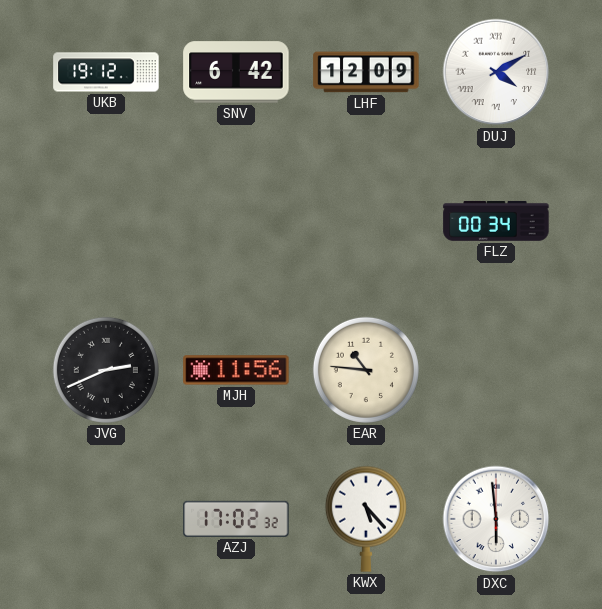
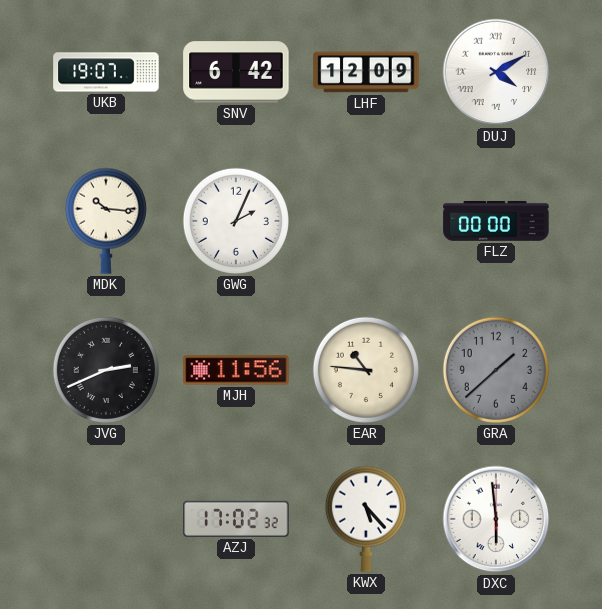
UKB: 19:12 -> 19:07 (106, 72)
MDK: none -> 10:16 (106, 221)
GWG: none -> 2:04 (236, 221)
FLZ: 00:34 -> 00:00 (496, 221)
GRA: none -> 1:38 (496, 370)
